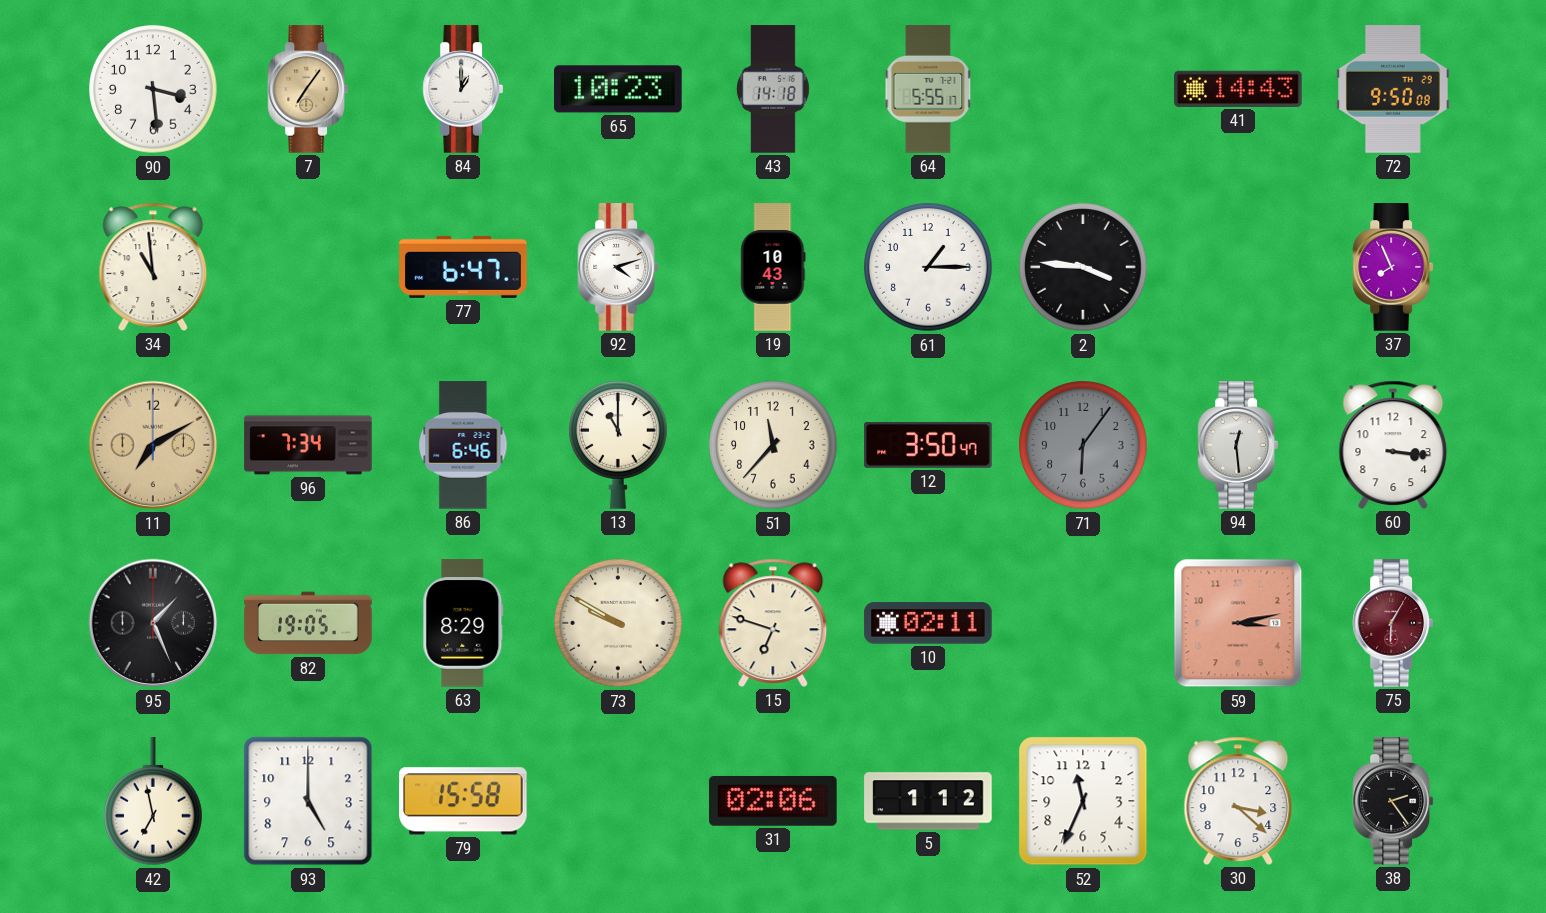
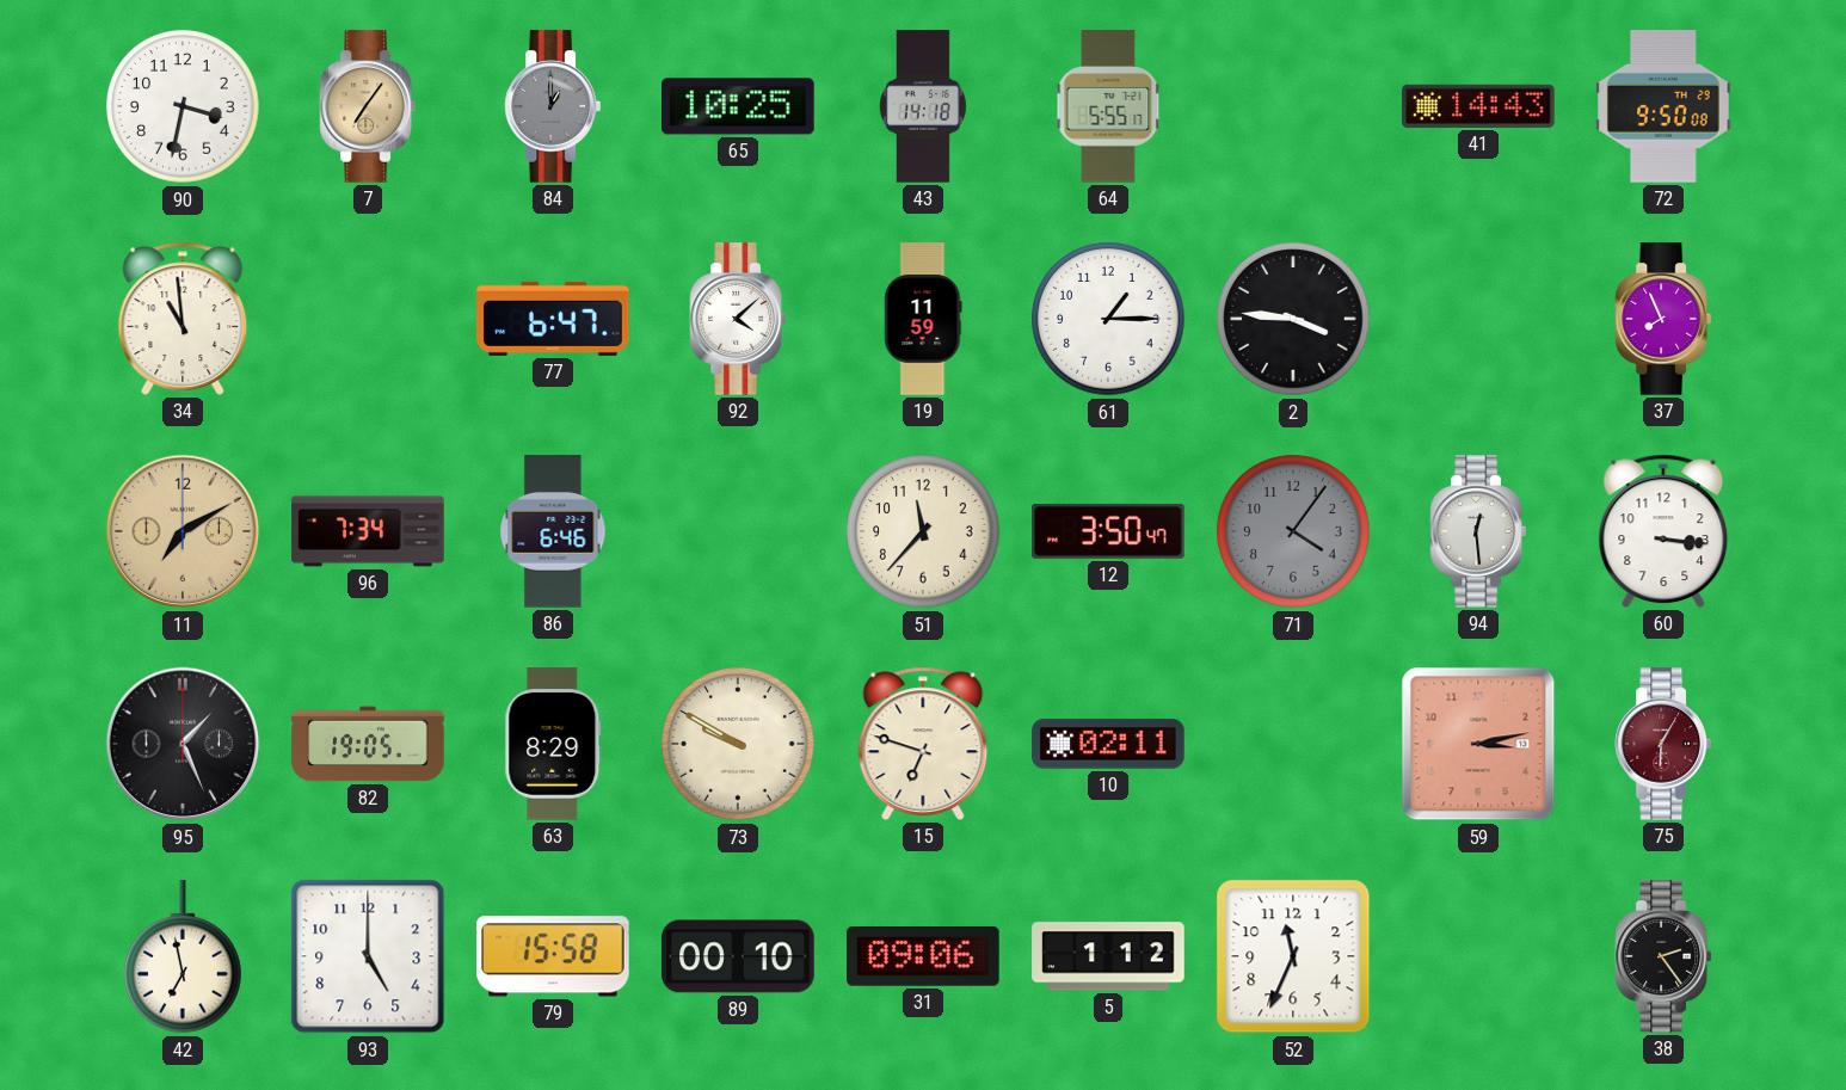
90: 3:29 -> 3:32 (183, 106)
84 dial: white -> grey (552, 106)
65: 10:23 -> 10:25 (738, 106)
92: 4:12 -> 4:08 (737, 319)
19: 10:43 -> 11:59 (923, 319)
13: 11:00 -> none (618, 445)
71: 6:06 -> 4:06 (1293, 531)
89: none -> 00:10 (738, 956)
31: 02:06 -> 09:06 (923, 956)
30: 3:22 -> none (1238, 801)
